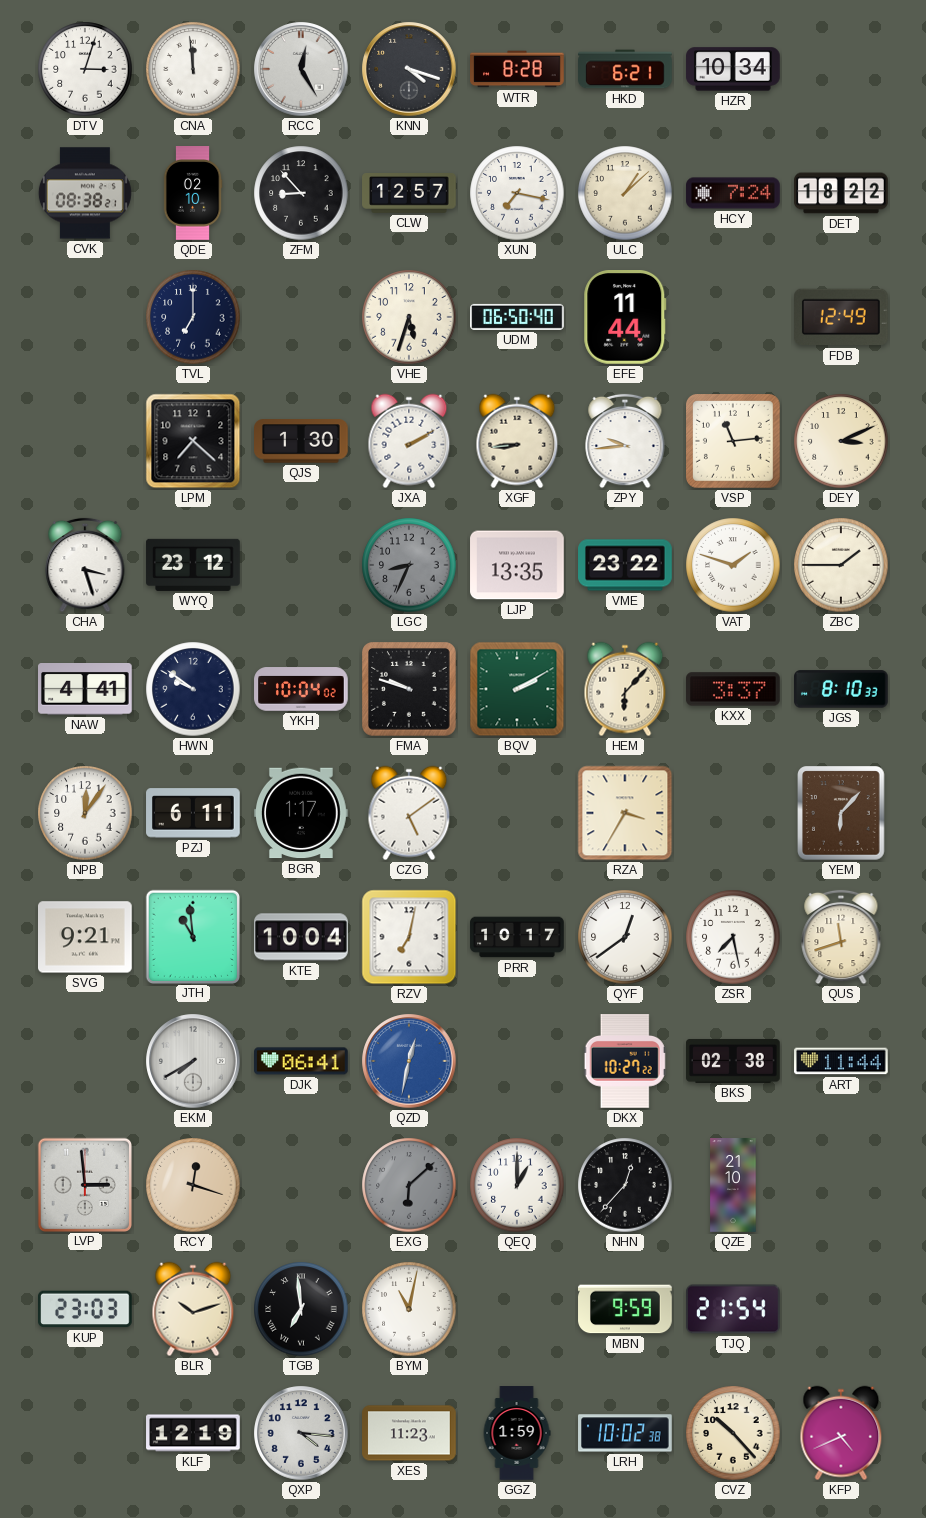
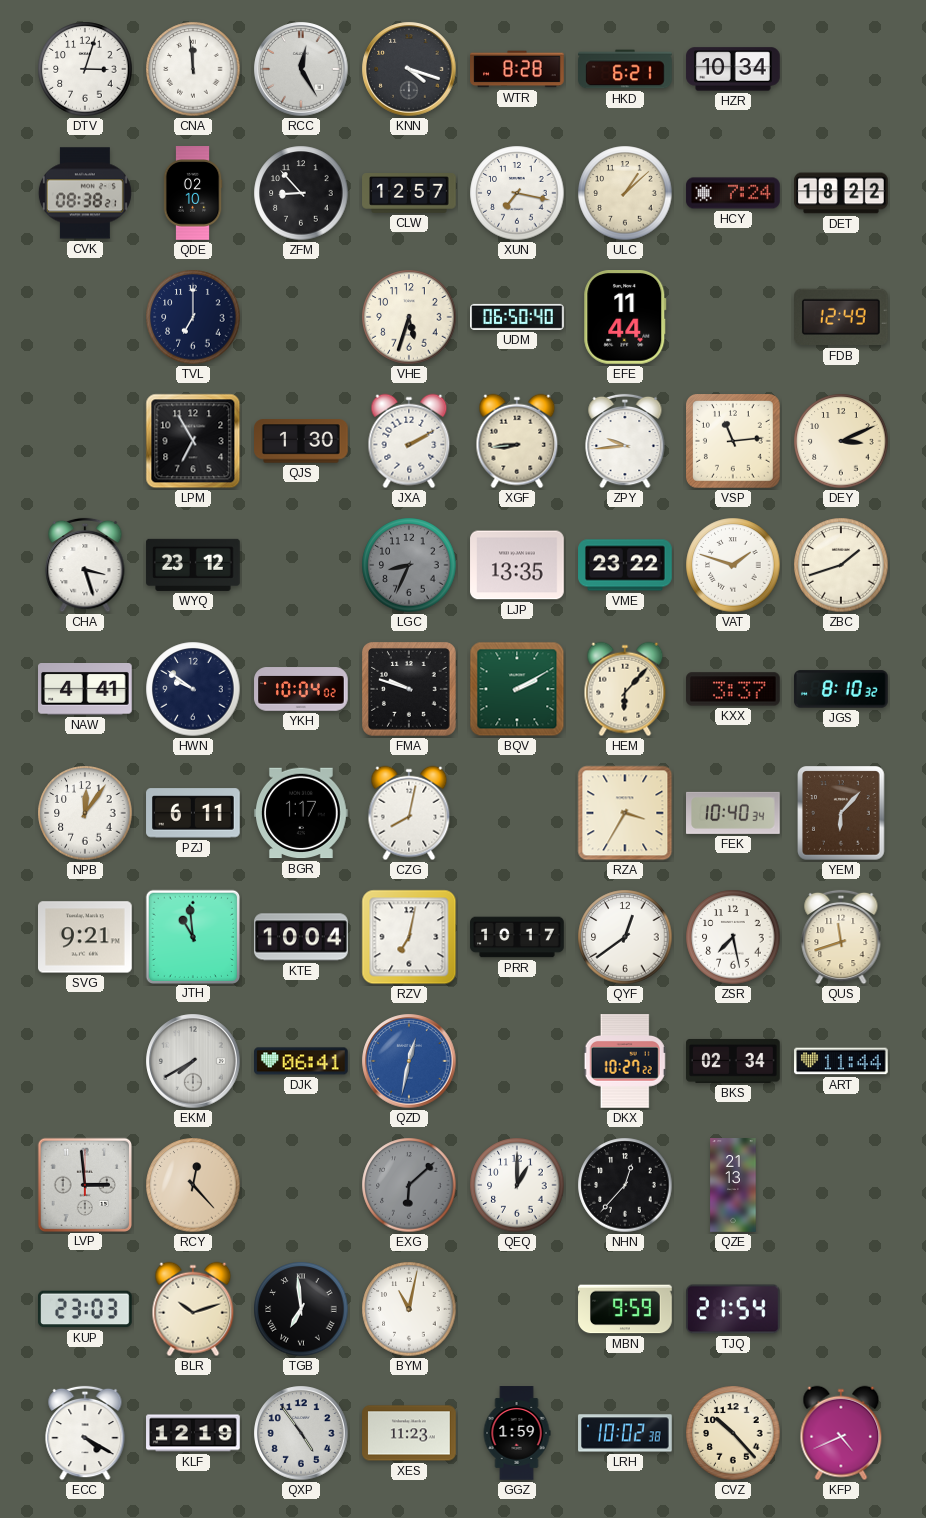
LPM: 7:22 -> 6:55 (193, 441)
ZBC: 1:45 -> 1:42 (841, 565)
JGS: 8:10:33 -> 8:10:32 (842, 689)
CZG: 5:09 -> 8:02 (409, 813)
FEK: none -> 10:40 (734, 813)
BKS: 02:38 -> 02:34 (734, 1061)
RCY: 12:18 -> 12:23 (193, 1185)
QZE: 21:10 -> 21:13 (733, 1185)
ECC: none -> 4:20 (85, 1433)
QXP: 4:16 -> 4:54 (301, 1433)
